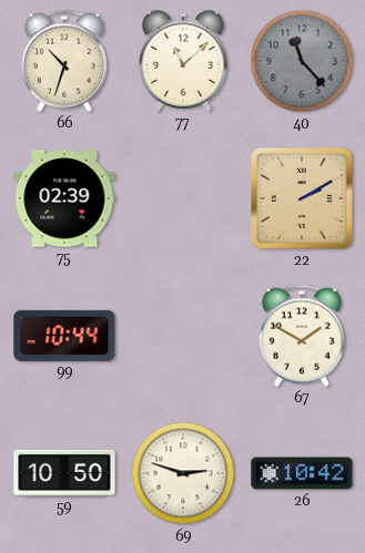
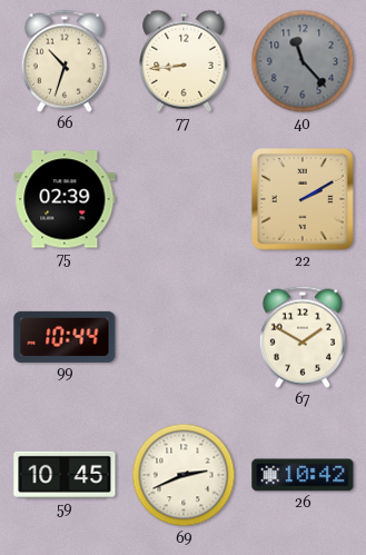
77: 11:08 -> 8:44 (184, 61)
59: 10:50 -> 10:45 (65, 475)
69: 2:48 -> 2:41 (184, 475)
